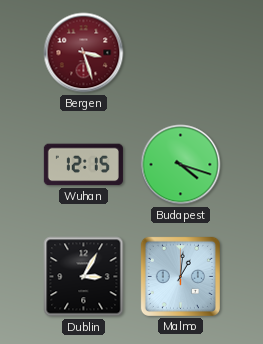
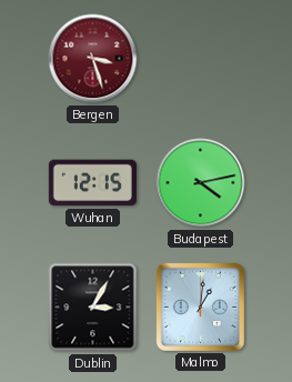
Budapest: 4:18 -> 4:13 (201, 183)
